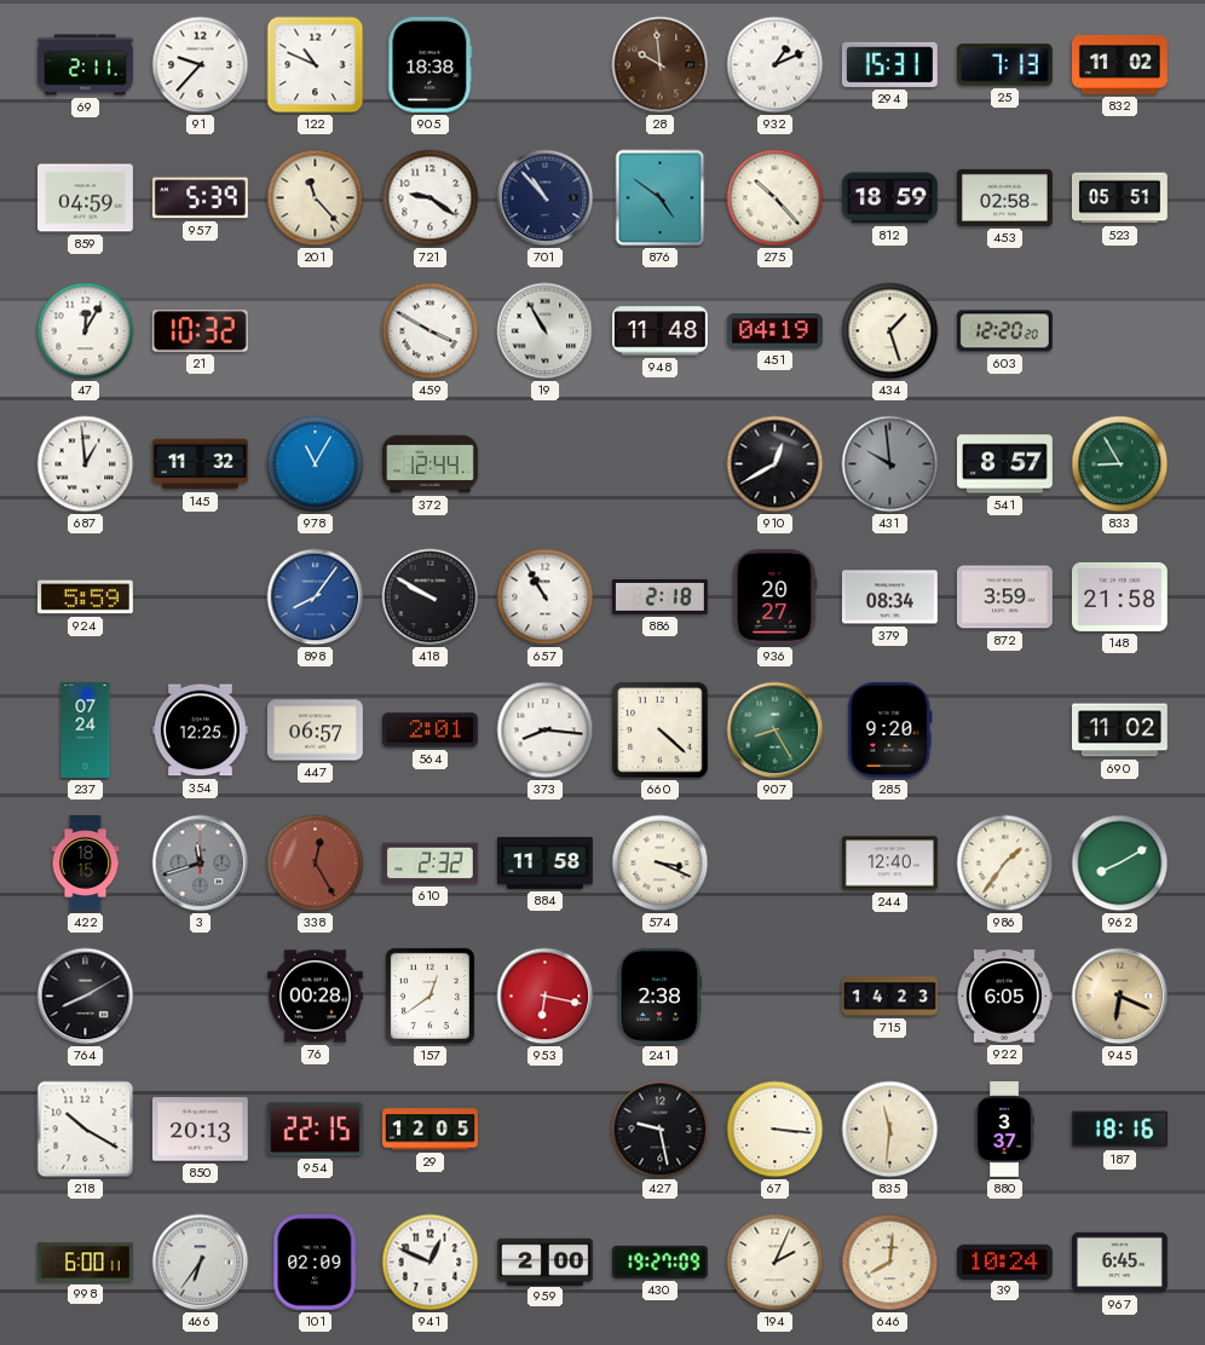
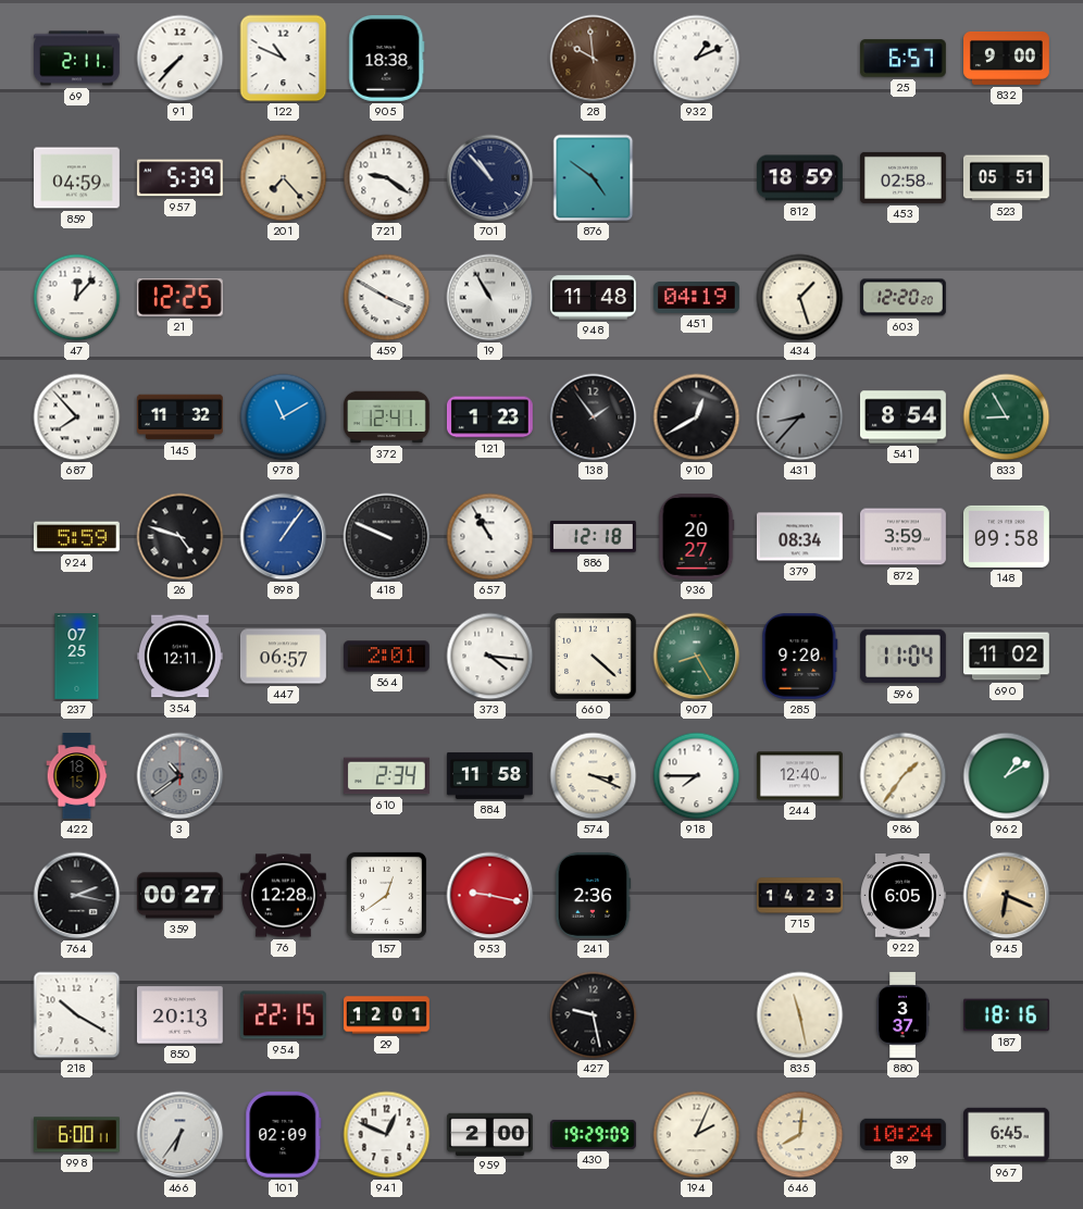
91: 9:37 -> 7:37 (180, 59)
294: 15:31 -> none (889, 64)
25: 7:13 -> 6:57 (902, 59)
832: 11:02 -> 9:00 (1007, 59)
201: 11:23 -> 7:23 (284, 178)
275: 10:23 -> none (776, 198)
47: 12:05 -> 12:07 (77, 298)
21: 10:32 -> 12:25 (179, 298)
687: 12:59 -> 7:53 (77, 417)
978: 11:05 -> 11:10 (284, 417)
372: 12:44 -> 12:41 (387, 417)
121: none -> 1:23 (489, 417)
138: none -> 1:54 (594, 417)
431: 9:59 -> 8:37 (800, 417)
541: 8:57 -> 8:54 (904, 417)
26: none -> 4:48 (180, 537)
898: 8:06 -> 1:06 (284, 537)
418: 9:50 -> 9:49 (387, 537)
886: 2:18 -> 12:18 (593, 536)
148: 21:58 -> 09:58 (1006, 536)
237: 07:24 -> 07:25 (77, 657)
354: 12:25 -> 12:11 (179, 657)
373: 8:16 -> 4:16 (490, 657)
596: none -> 11:04 (902, 657)
3: 11:42 -> 10:39 (180, 776)
338: 12:25 -> none (316, 864)
610: 2:32 -> 2:34 (386, 776)
918: none -> 7:45 (697, 776)
962: 8:10 -> 1:10 (1007, 776)
764: 8:10 -> 2:17 (77, 896)
359: none -> 00:27 (180, 896)
76: 00:28 -> 12:28 (284, 896)
953: 6:17 -> 9:17 (490, 896)
241: 2:38 -> 2:36 (594, 895)
29: 12:05 -> 12:01 (387, 1015)
67: 3:16 -> none (776, 1130)
835: 11:31 -> 11:28 (800, 1015)
430: 19:27 -> 19:29 (593, 1134)
